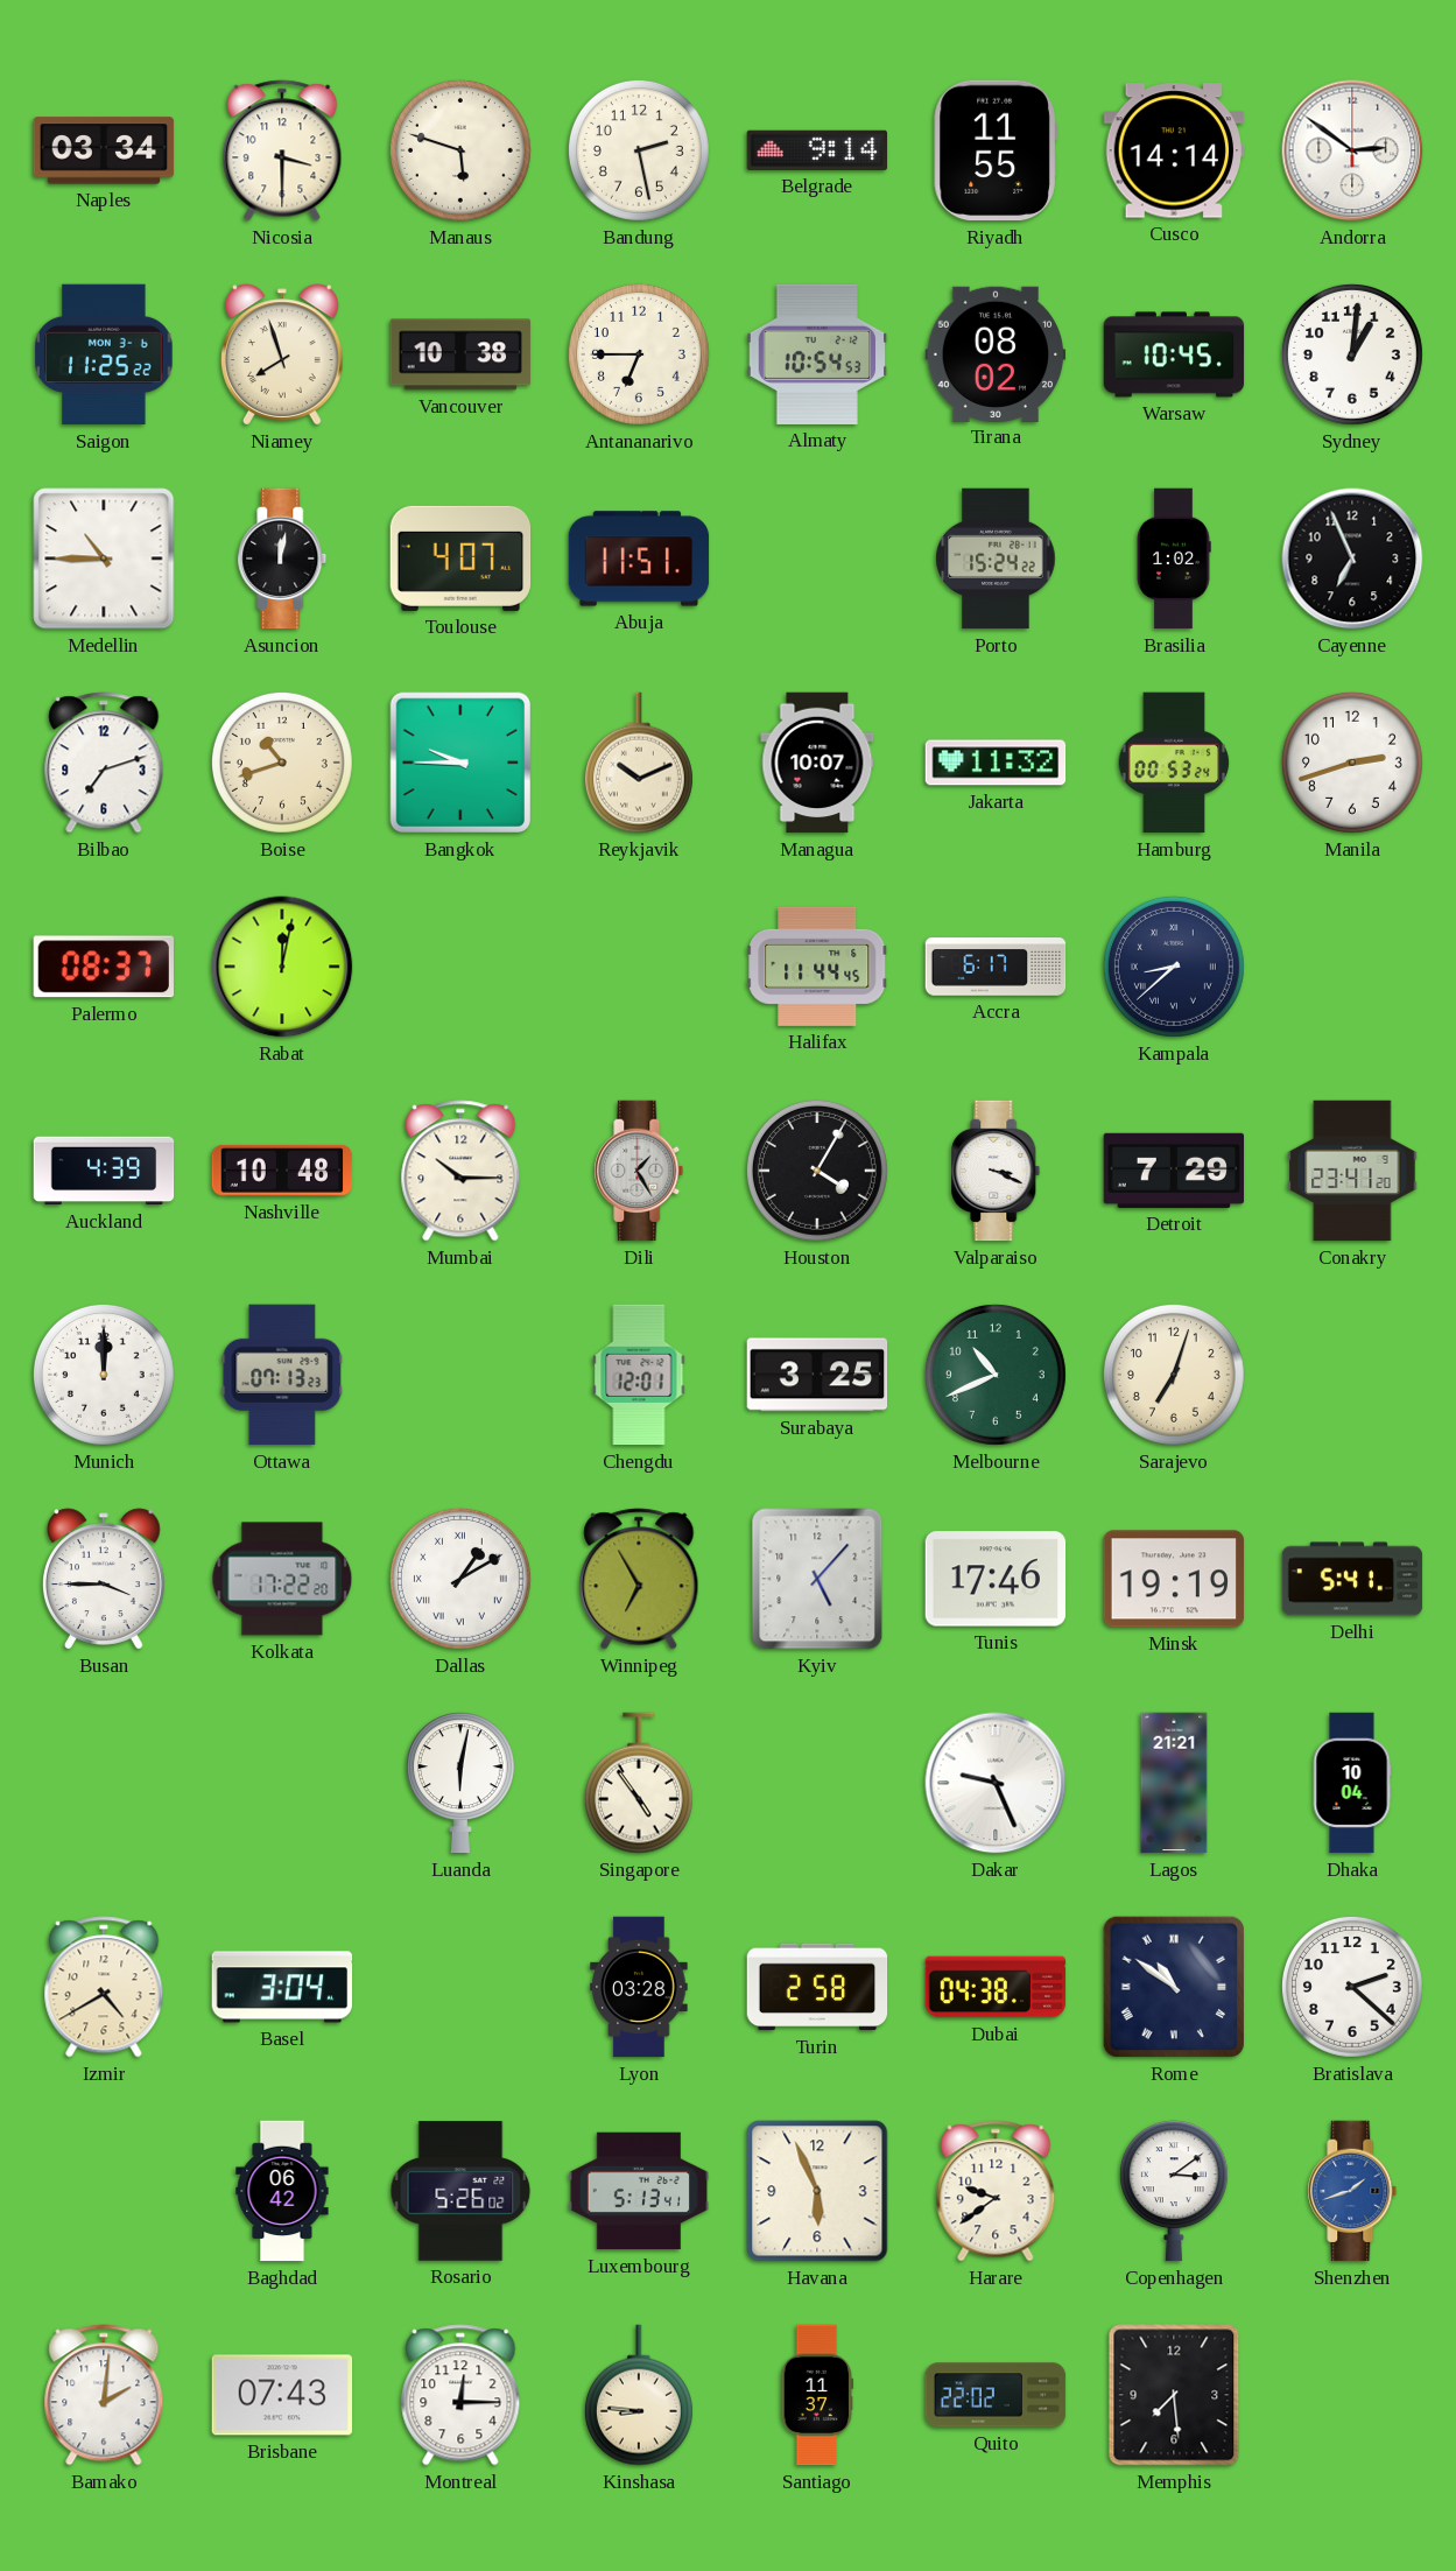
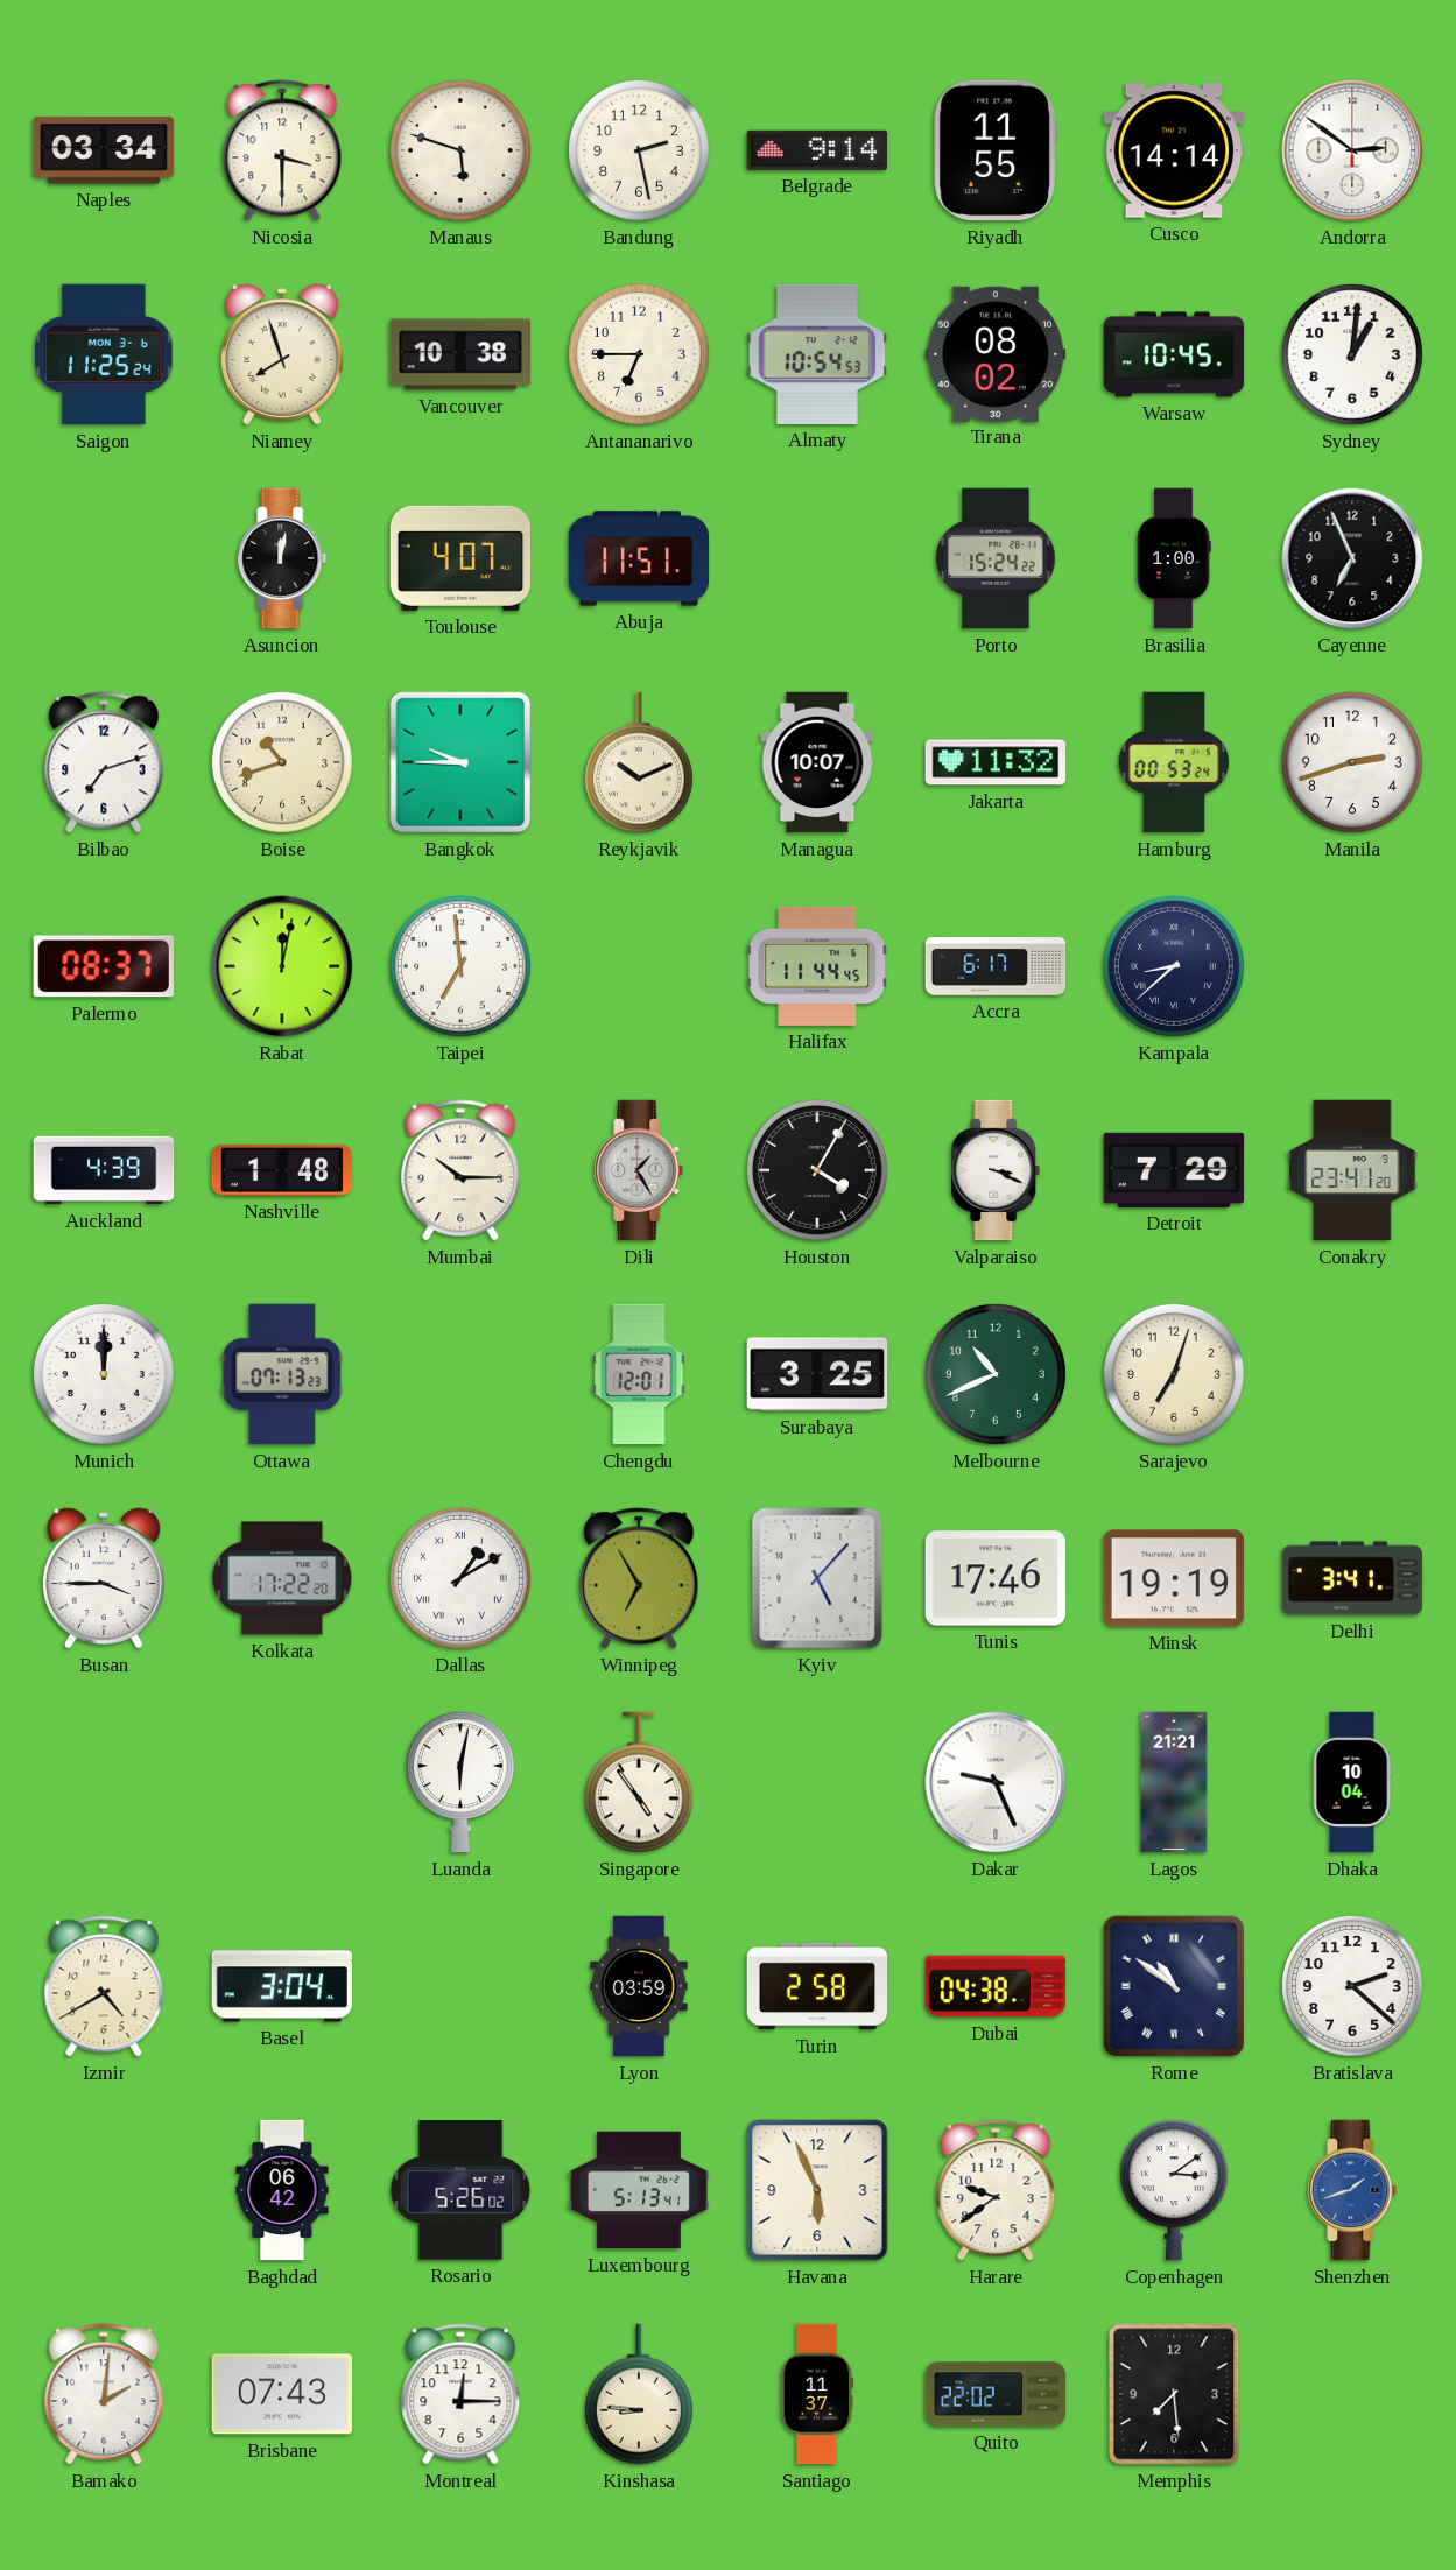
Saigon: 11:25:22 -> 11:25:24 (104, 354)
Medellin: 10:45 -> none (104, 559)
Brasilia: 1:02 -> 1:00 (1174, 558)
Taipei: none -> 6:59 (460, 966)
Nashville: 10:48 -> 1:48 (282, 1170)
Delhi: 5:41 -> 3:41 (1352, 1578)
Lyon: 03:28 -> 03:59 (639, 1986)
